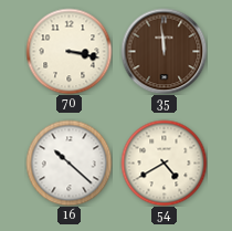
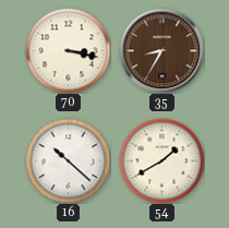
35: 11:59 -> 8:35 (161, 50)
54: 4:40 -> 1:40 (161, 160)
